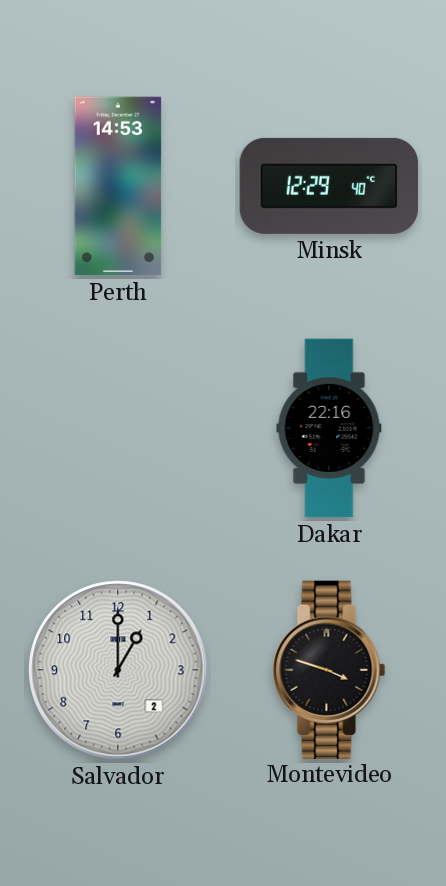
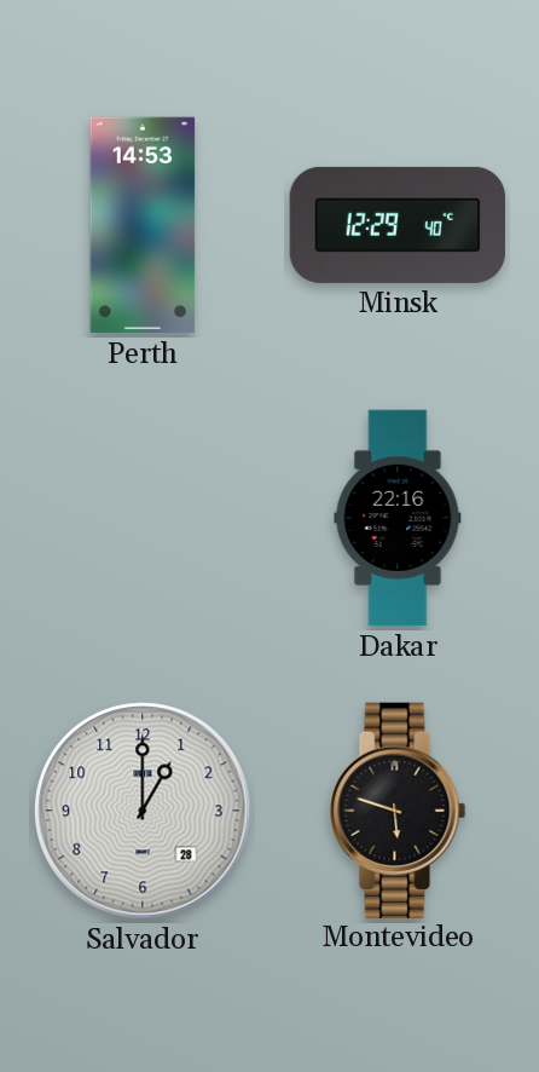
Salvador date: 2 -> 28 (143, 811)
Montevideo: 3:48 -> 5:48 (398, 809)
